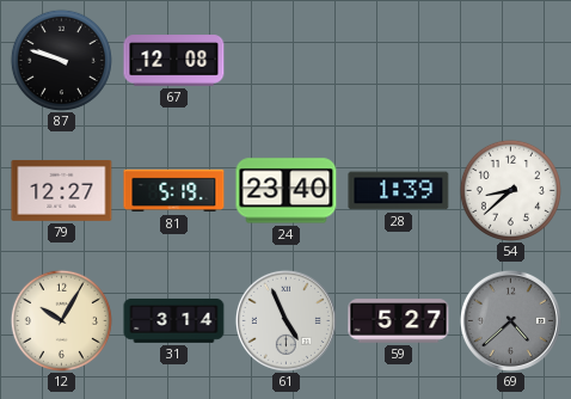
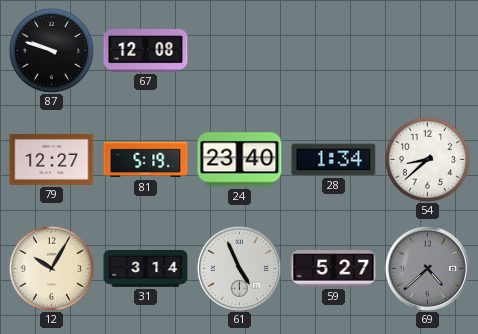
28: 1:39 -> 1:34 (334, 160)
